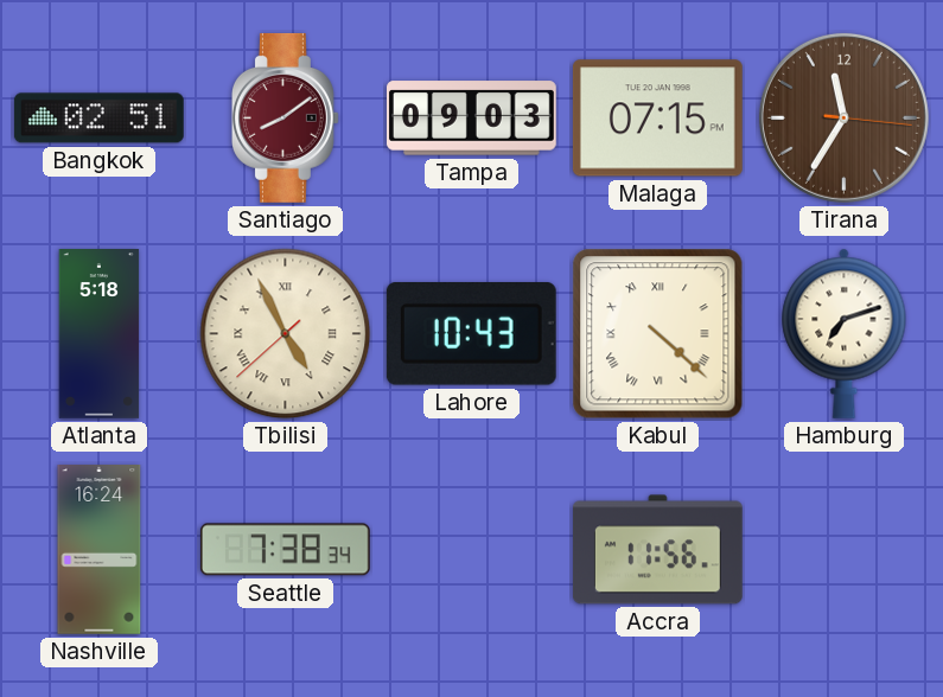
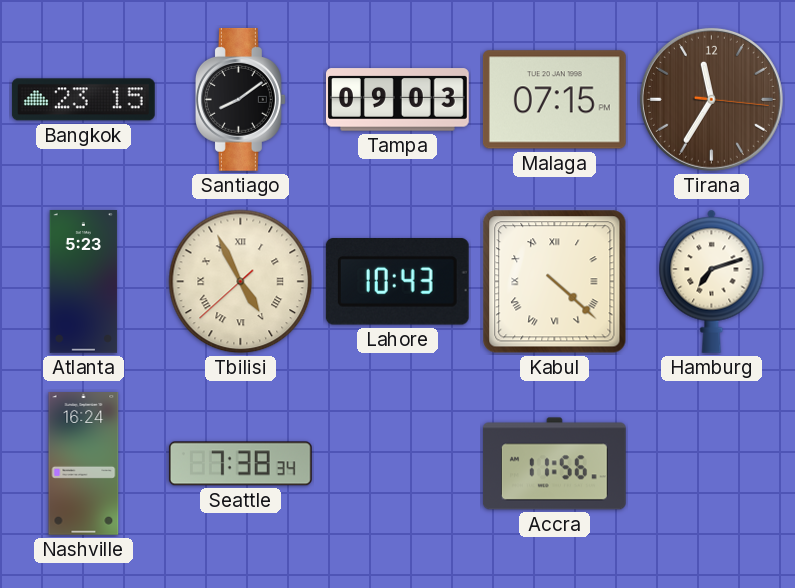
Bangkok: 02:51 -> 23:15 (83, 100)
Santiago dial: burgundy -> black (240, 99)
Atlanta: 5:18 -> 5:23 (84, 282)
